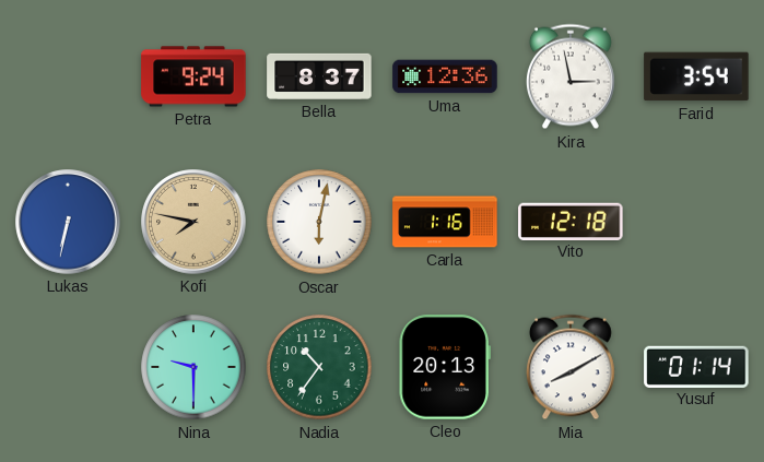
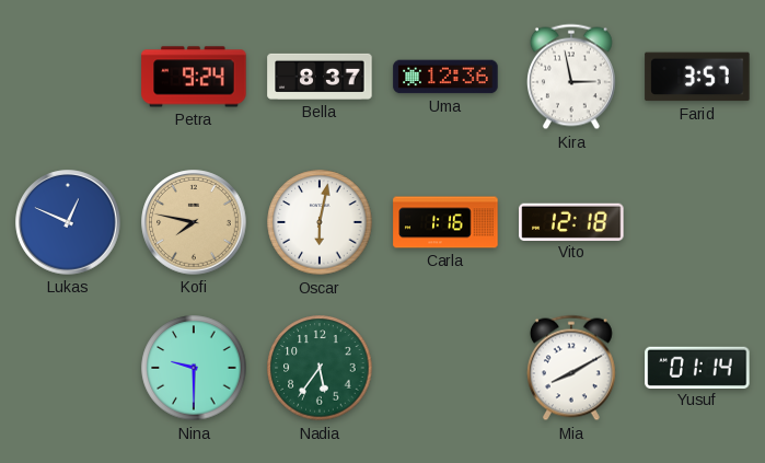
Farid: 3:54 -> 3:57 (697, 77)
Lukas: 6:32 -> 12:49 (68, 222)
Nadia: 10:36 -> 5:36 (320, 368)
Cleo: 20:13 -> none (445, 367)
